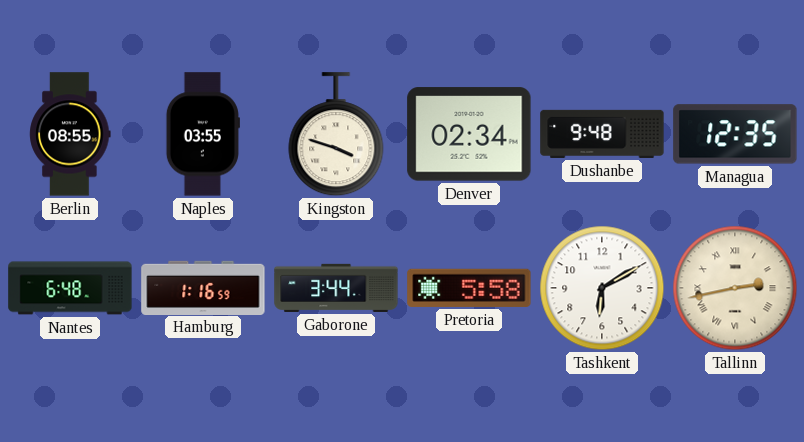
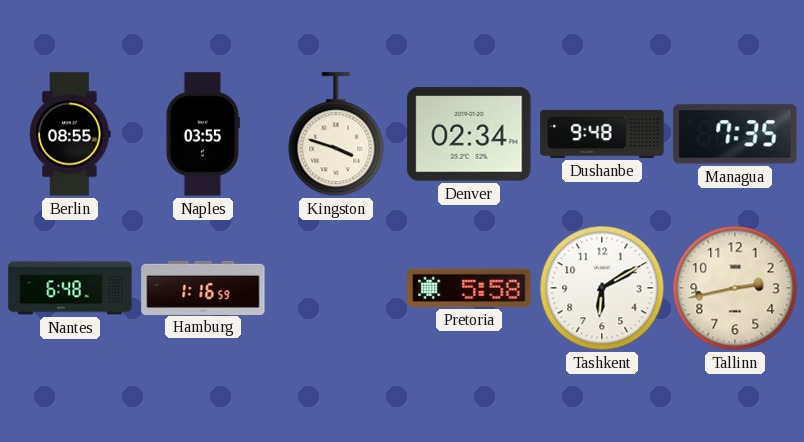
Managua: 12:35 -> 7:35 (735, 134)
Gaborone: 3:44 -> none (336, 288)
Tallinn numerals: Roman -> Arabic (735, 288)
